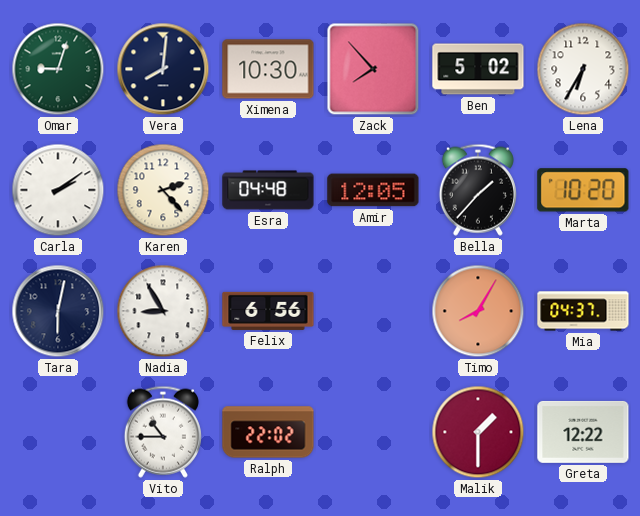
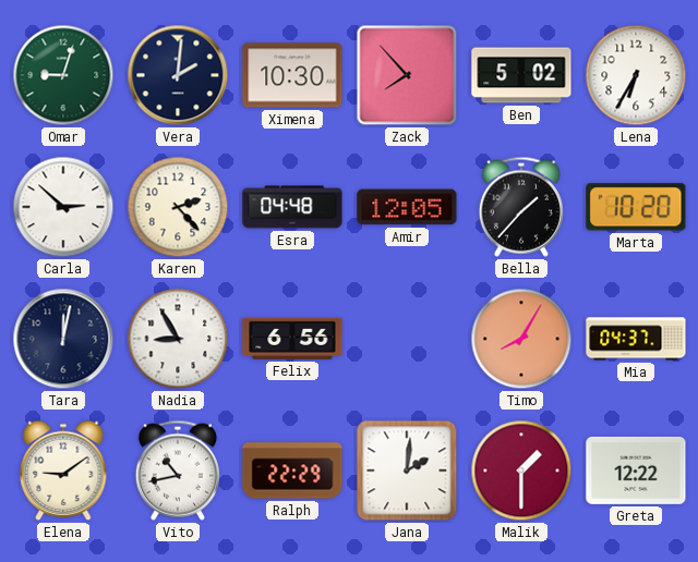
Vera: 8:01 -> 2:01 (178, 75)
Carla: 2:09 -> 2:52 (63, 207)
Tara: 6:02 -> 12:02 (63, 339)
Elena: none -> 9:09 (63, 471)
Vito: 10:45 -> 10:43 (178, 471)
Ralph: 22:02 -> 22:29 (292, 471)
Jana: none -> 2:01 (407, 471)
